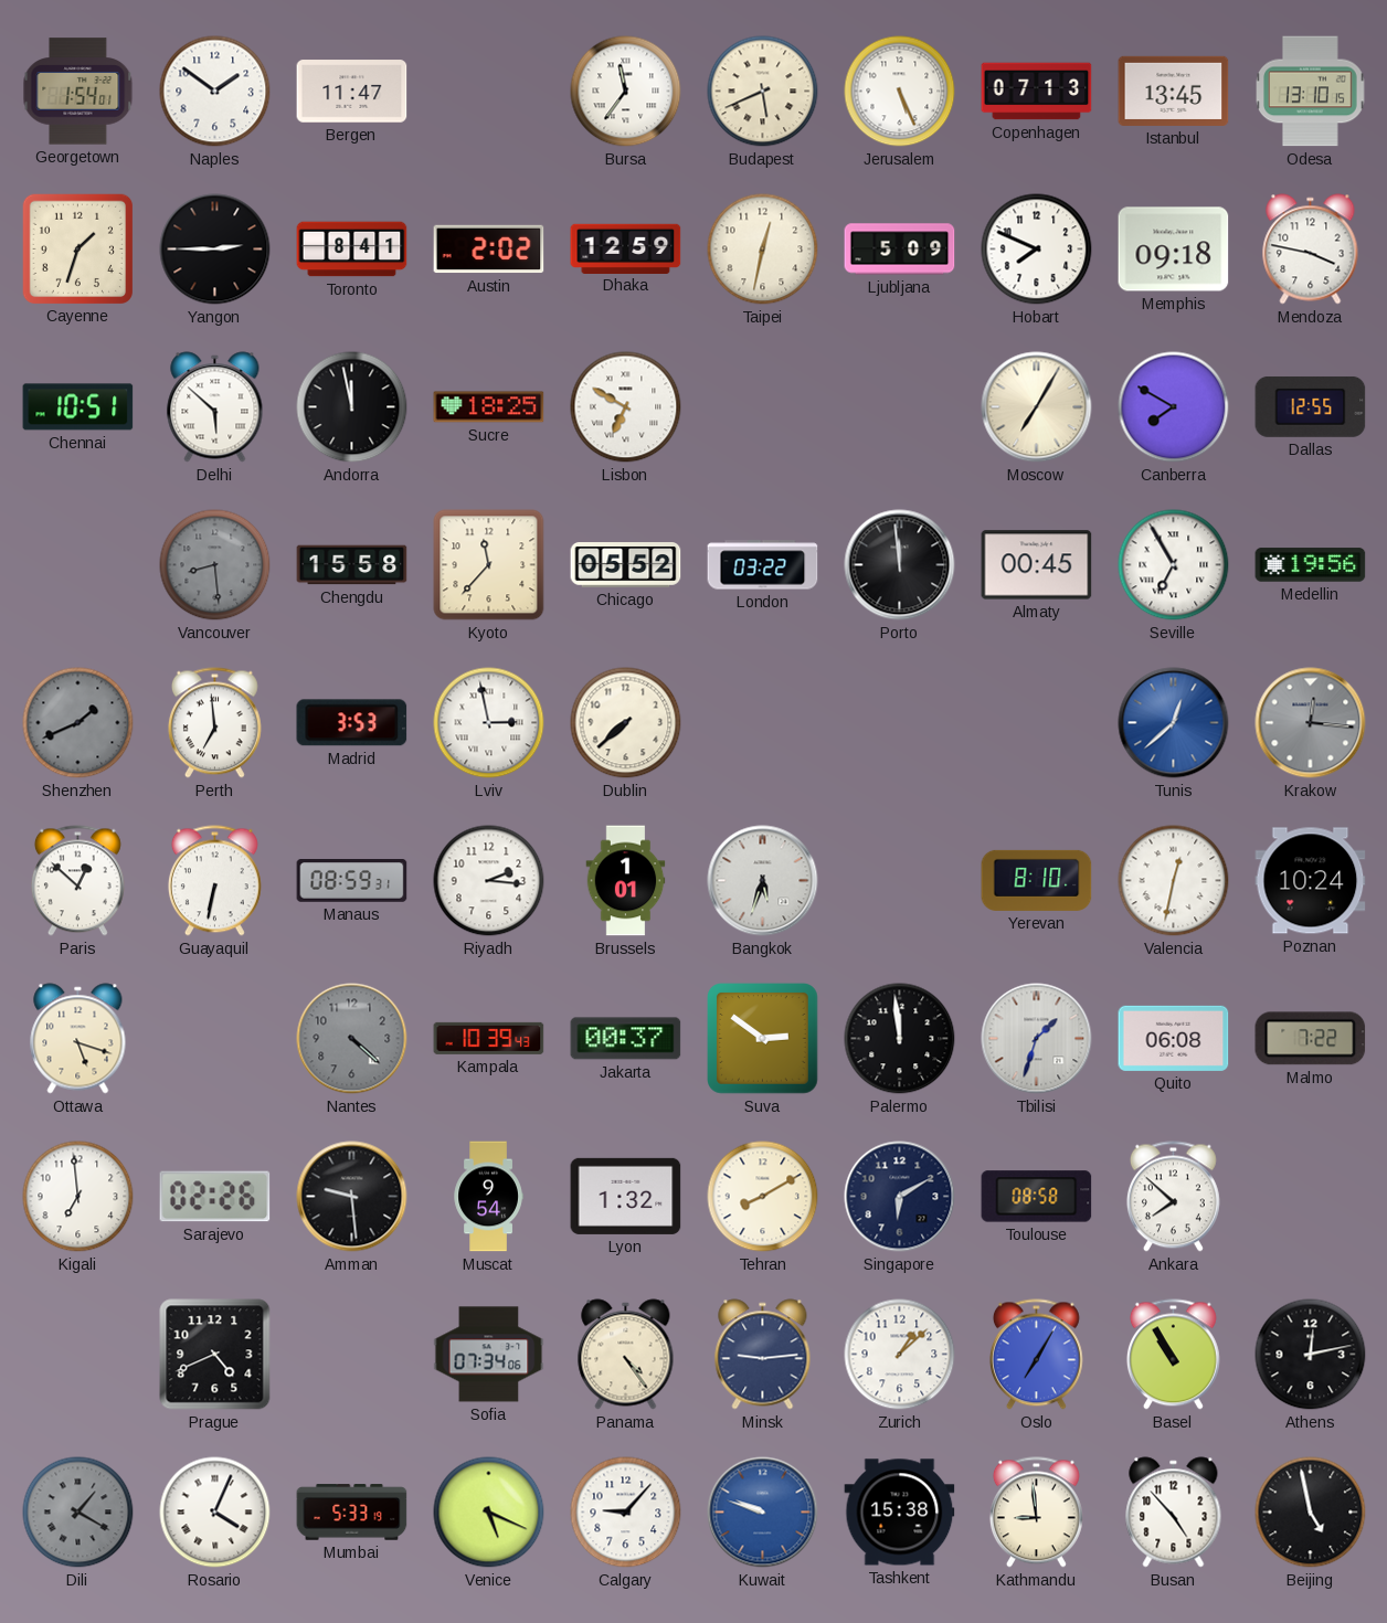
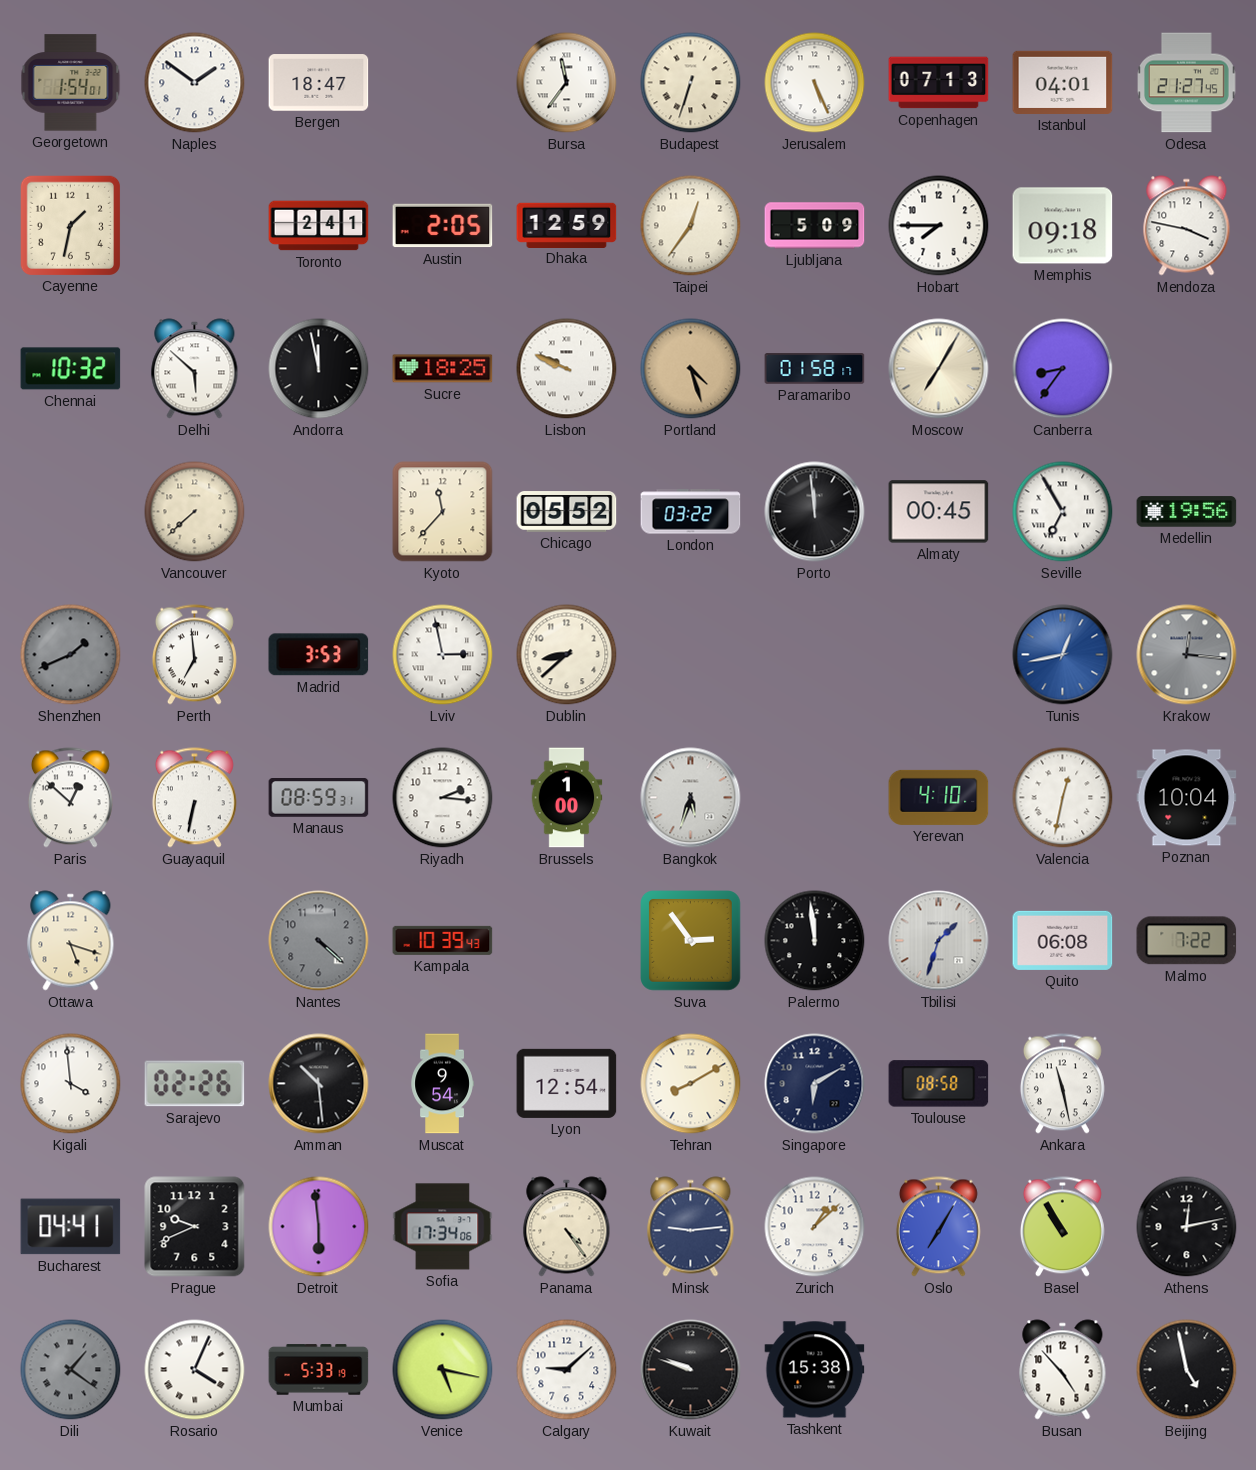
Bergen: 11:47 -> 18:47 (319, 83)
Budapest: 5:41 -> 6:33 (691, 83)
Istanbul: 13:45 -> 04:01 (1063, 82)
Odesa: 13:10 -> 21:27 (1187, 83)
Cayenne: 1:33 -> 1:32 (71, 225)
Yangon: 2:45 -> none (215, 250)
Toronto: 8:41 -> 2:41 (319, 226)
Austin: 2:02 -> 2:05 (443, 226)
Taipei: 12:32 -> 12:36 (691, 226)
Hobart: 7:49 -> 7:45 (939, 226)
Chennai: 10:51 -> 10:32 (71, 369)
Lisbon: 6:50 -> 9:49 (567, 369)
Portland: none -> 4:27 (691, 369)
Paramaribo: none -> 01:58 (815, 369)
Canberra: 7:50 -> 8:36 (1063, 369)
Dallas: 12:55 -> none (1311, 406)
Vancouver: 8:29 -> 7:38 (195, 512)
Vancouver dial: grey -> cream (195, 512)
Chengdu: 15:58 -> none (352, 565)
Dublin: 7:38 -> 8:38 (567, 655)
Tunis: 12:38 -> 12:43 (1063, 655)
Brussels: 1:01 -> 1:00 (567, 798)
Yerevan: 8:10 -> 4:10 (939, 797)
Poznan: 10:24 -> 10:04 (1187, 798)
Jakarta: 00:37 -> none (626, 1039)
Suva: 2:51 -> 2:54 (691, 941)
Kigali: 6:59 -> 3:59 (71, 1084)
Amman: 9:29 -> 10:29 (319, 1084)
Lyon: 1:32 -> 12:54 (567, 1083)
Ankara: 7:52 -> 11:28 (1062, 1084)
Bucharest: none -> 04:41 (71, 1227)
Prague: 4:41 -> 9:41 (195, 1227)
Detroit: none -> 5:59 (319, 1227)
Sofia: 07:34 -> 17:34 (443, 1227)
Dili: 1:20 -> 1:21 (71, 1370)
Venice: 5:19 -> 5:17 (443, 1370)
Calgary: 9:07 -> 9:08 (567, 1370)
Kuwait dial: blue -> black (691, 1370)
Kathmandu: 8:59 -> none (1036, 1513)
